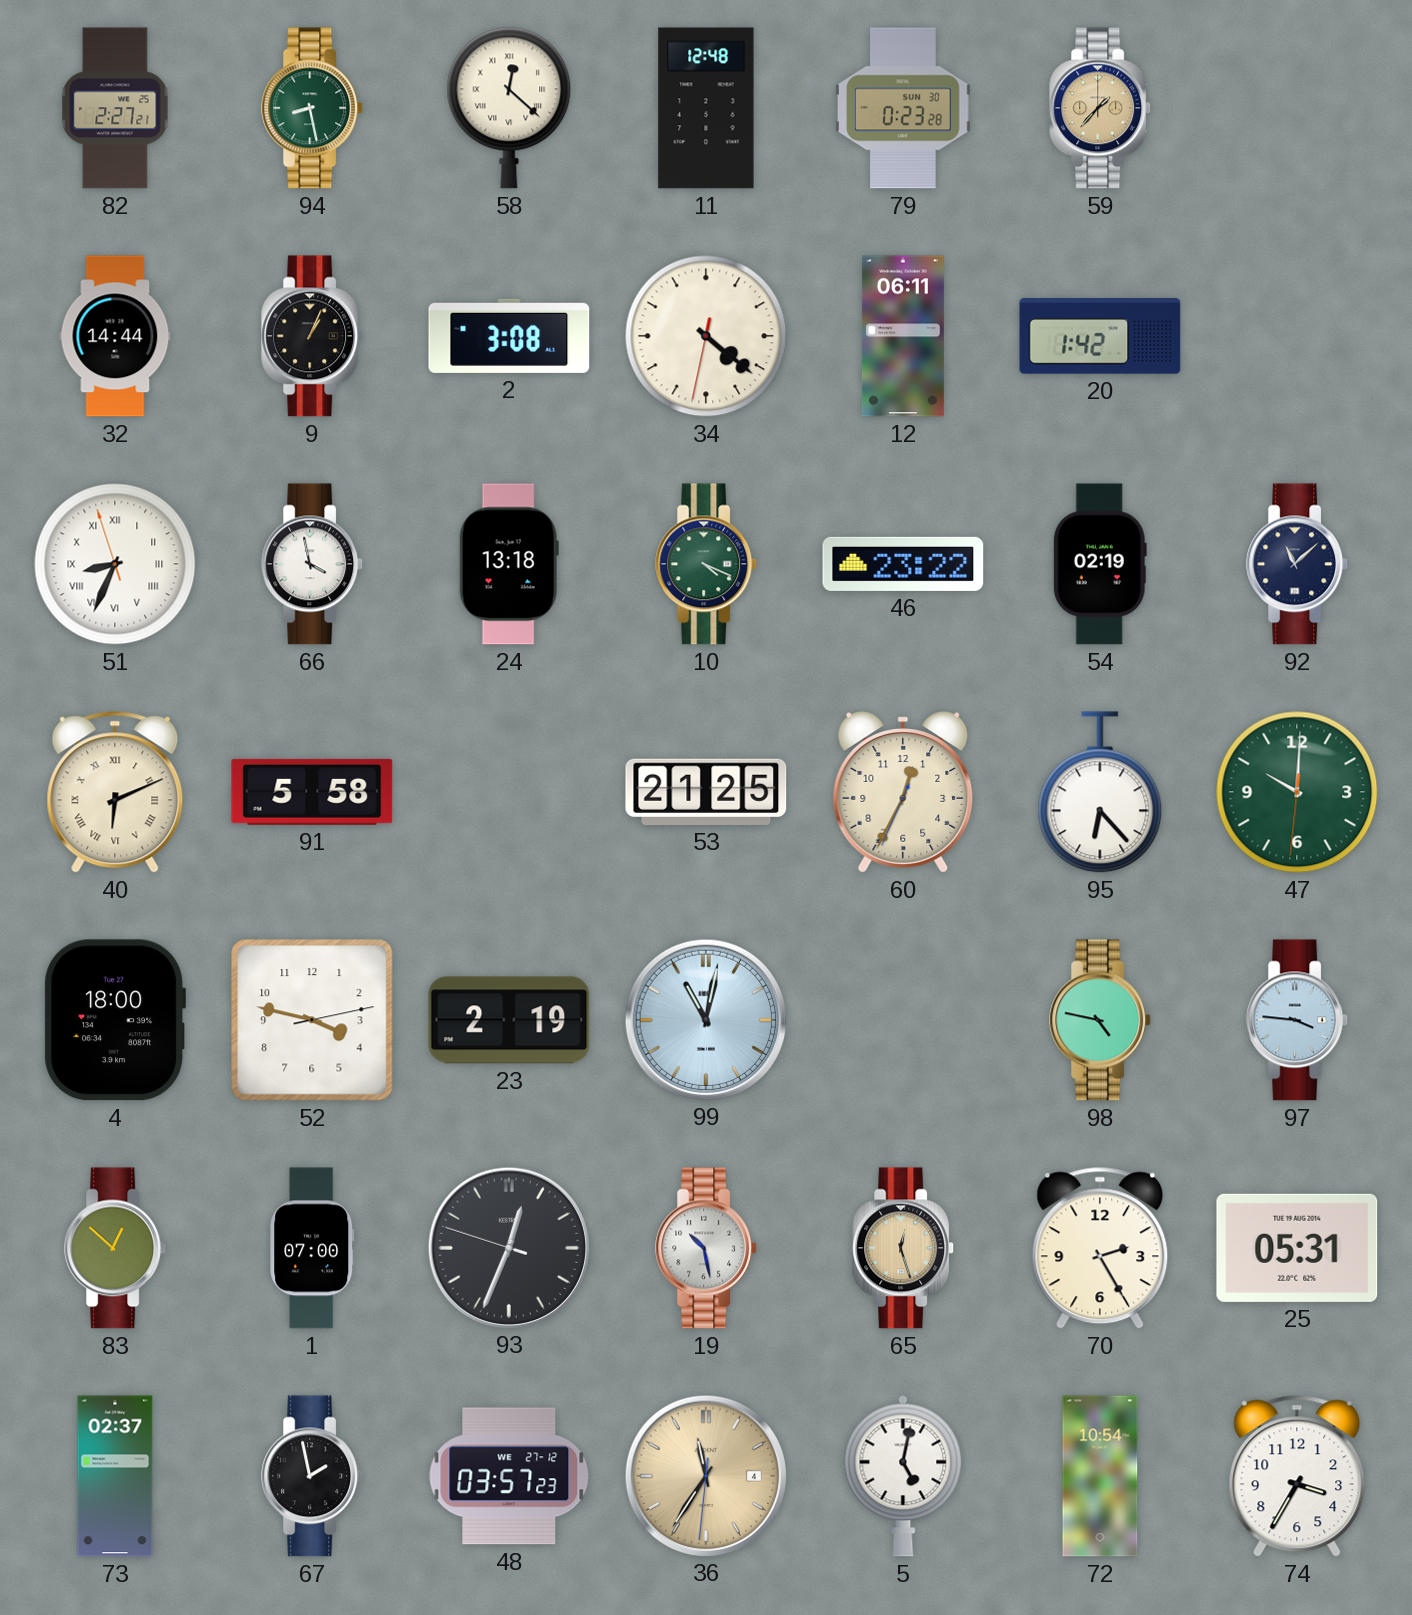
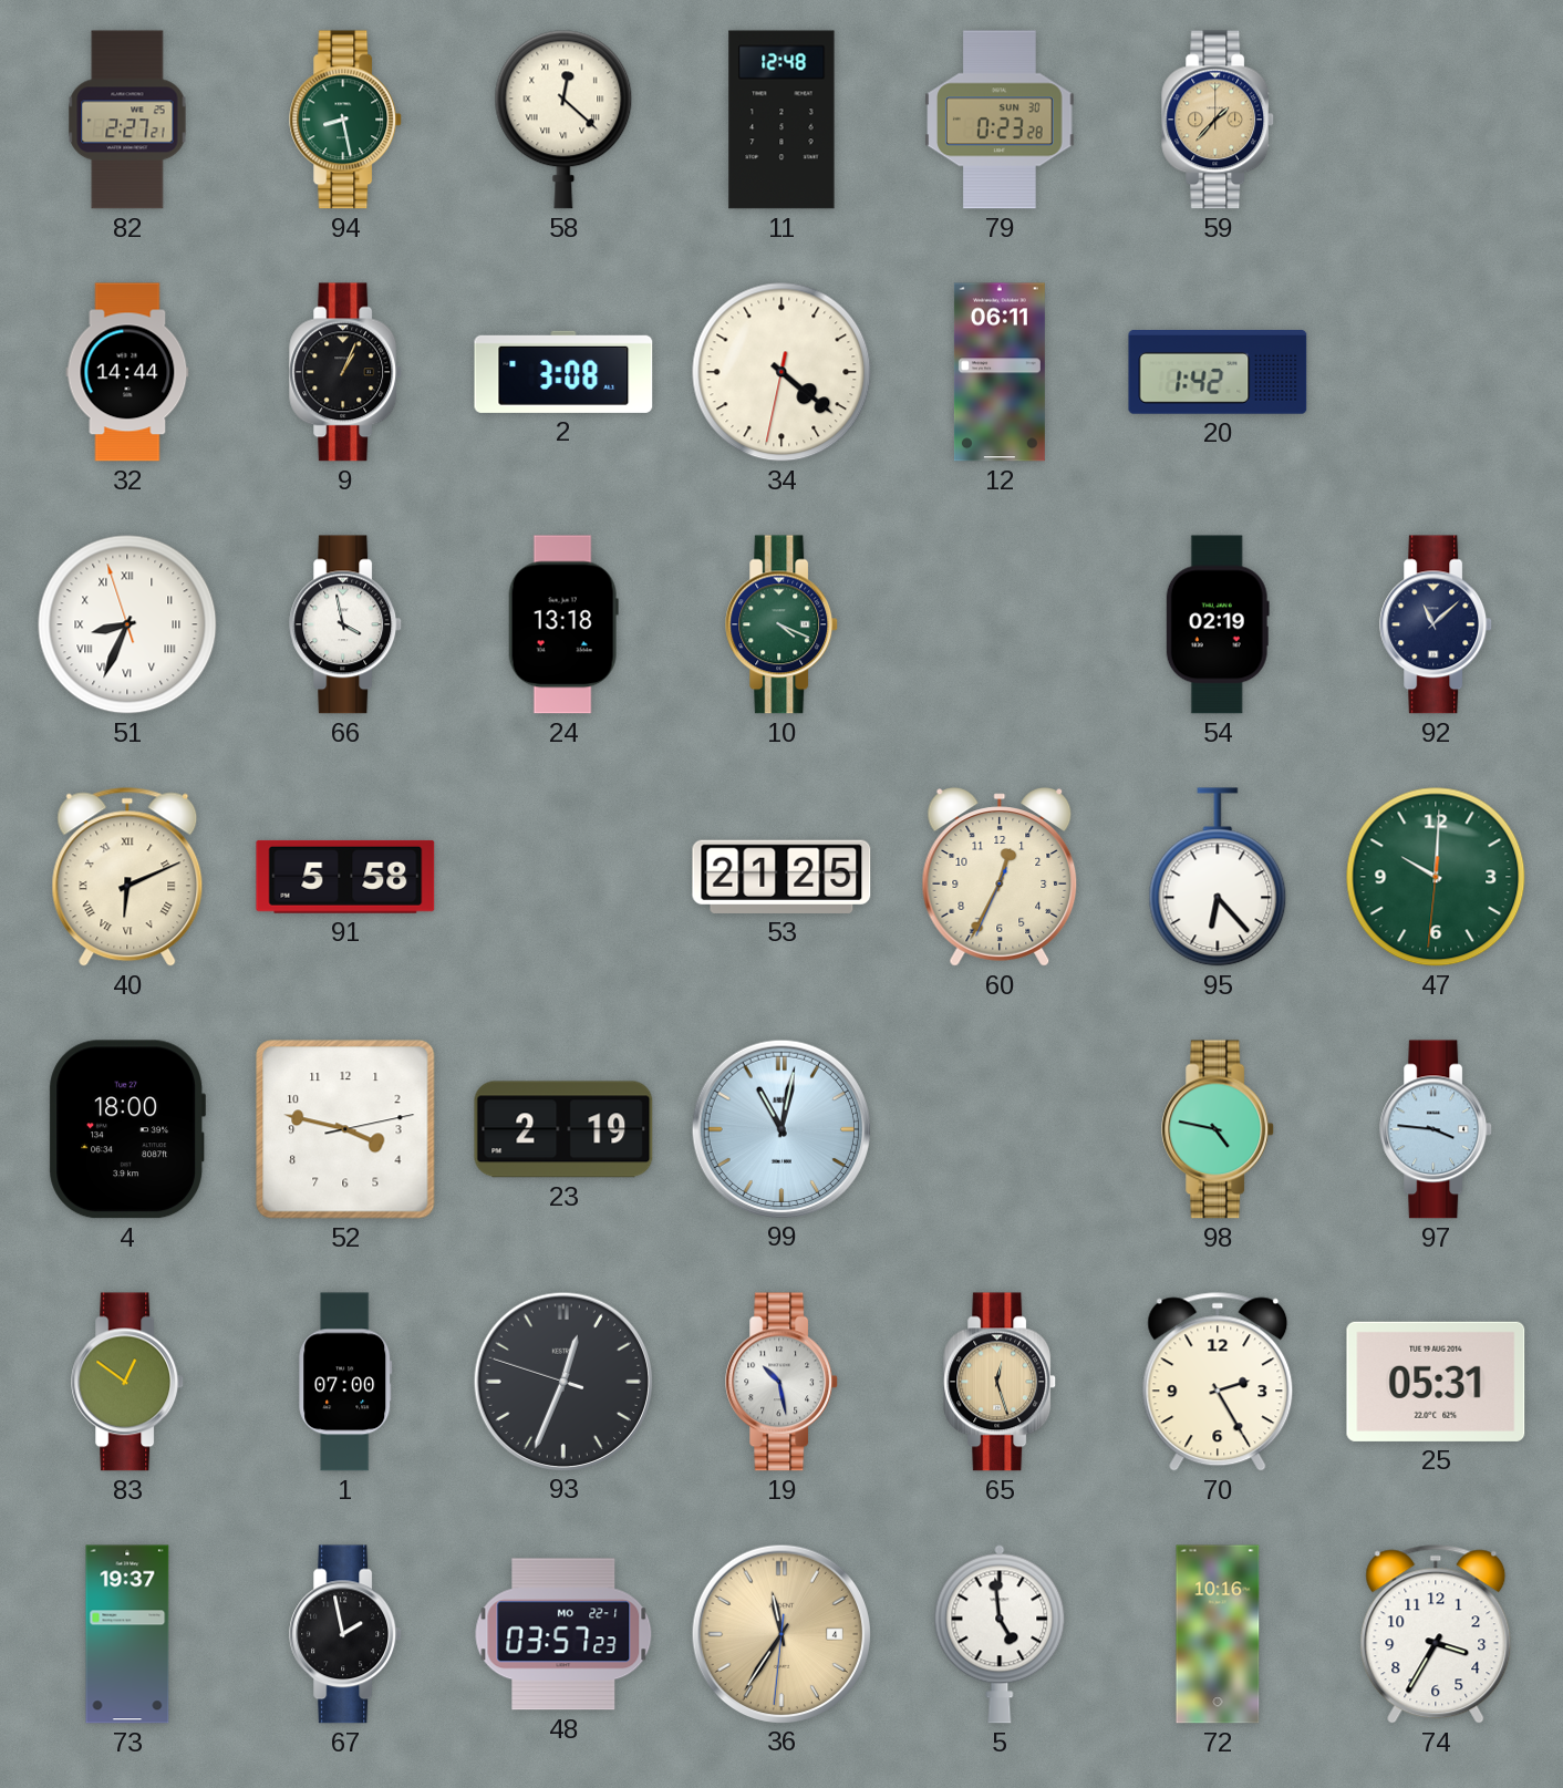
46: 23:22 -> none (903, 564)
83: 12:52 -> 12:51 (128, 1382)
73: 02:37 -> 19:37 (127, 1634)
48 date: WE 27-12 -> MO 22-1 (563, 1634)
5: 5:02 -> 4:59 (1000, 1634)
72: 10:54 -> 10:16 (1218, 1634)
